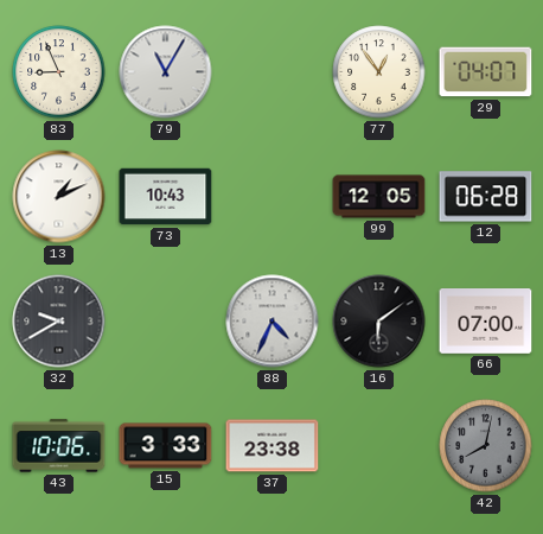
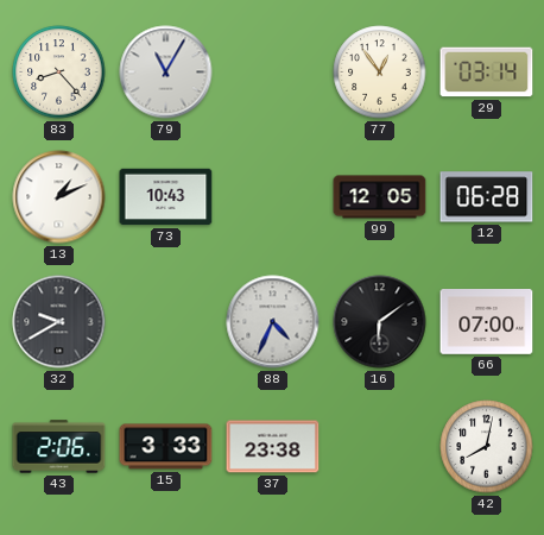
83: 8:56 -> 8:23 (59, 73)
29: 04:07 -> 03:14 (487, 73)
43: 10:06 -> 2:06 (59, 447)
42 dial: grey -> white (487, 447)
